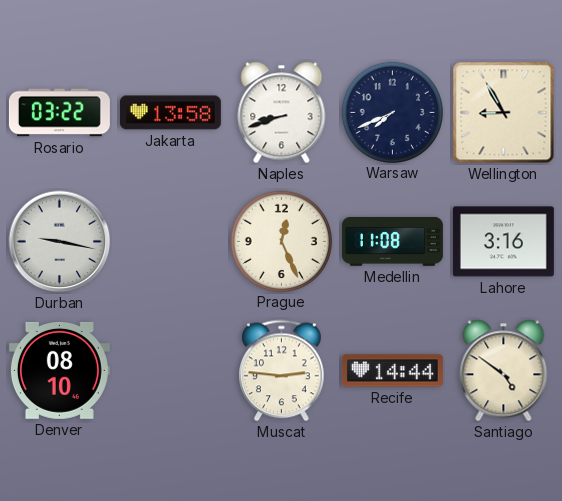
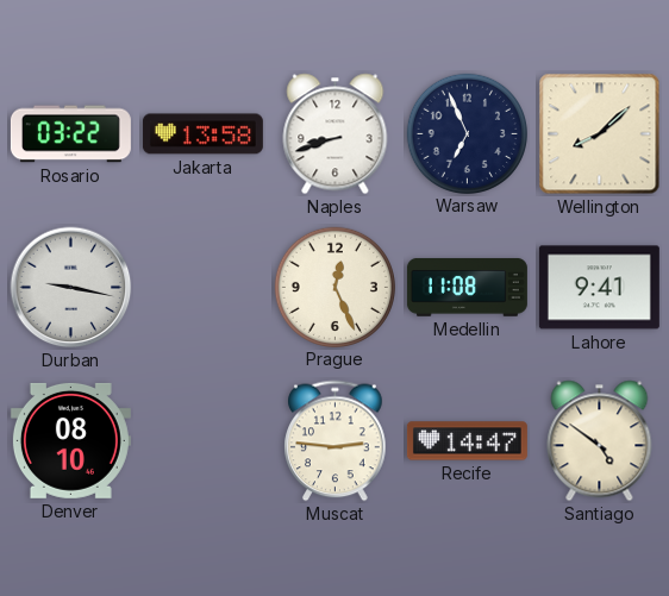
Warsaw: 7:41 -> 6:56 (467, 133)
Wellington: 8:55 -> 8:08 (600, 134)
Lahore: 3:16 -> 9:41 (599, 288)
Recife: 14:44 -> 14:47 (467, 441)
